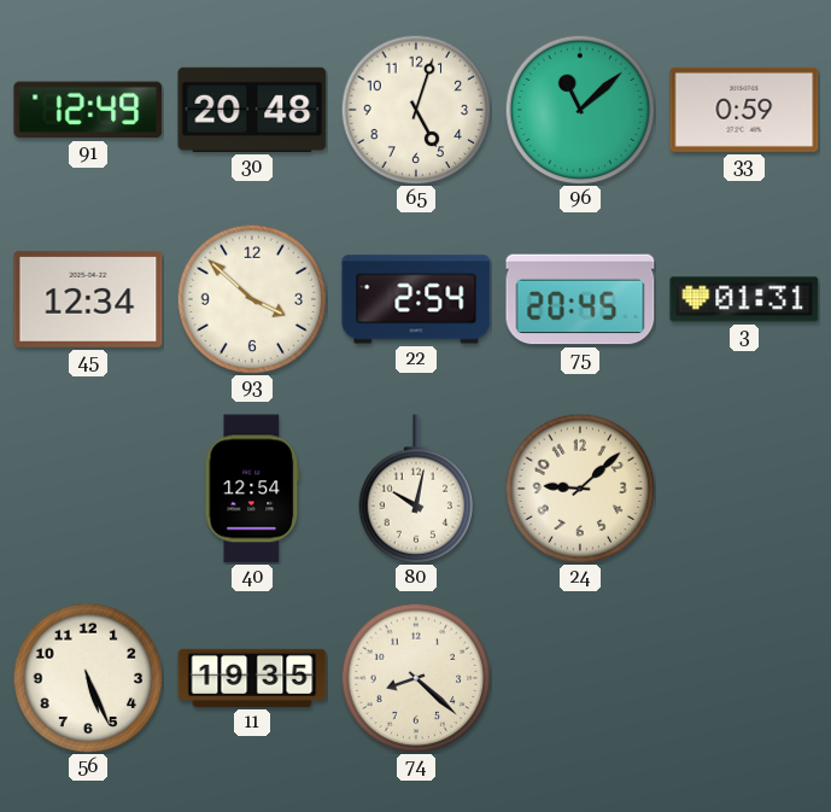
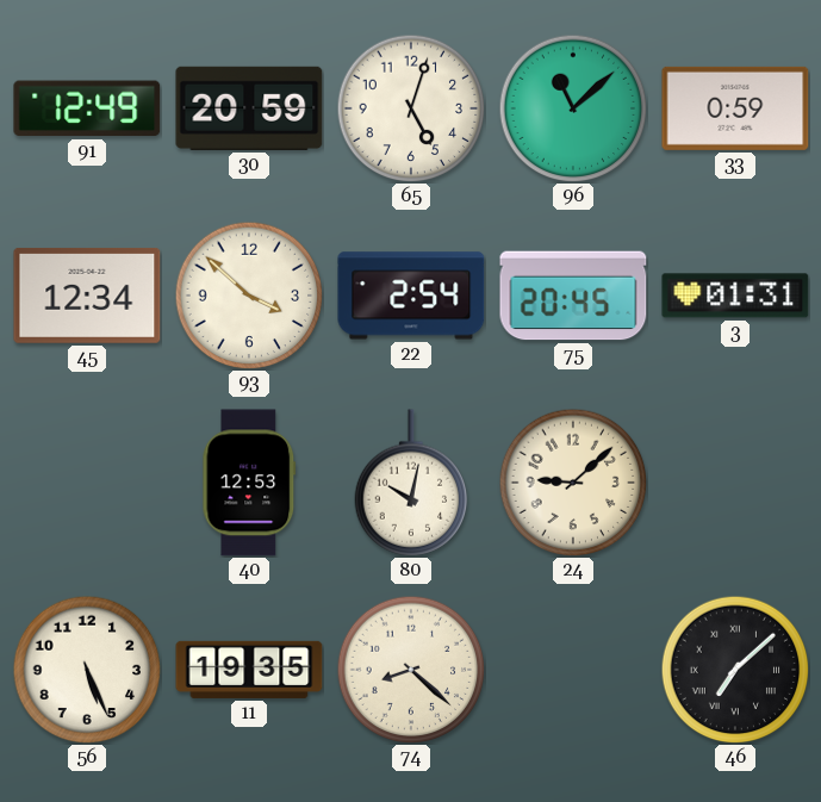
30: 20:48 -> 20:59 (249, 108)
40: 12:54 -> 12:53 (249, 483)
46: none -> 7:08 (735, 670)
